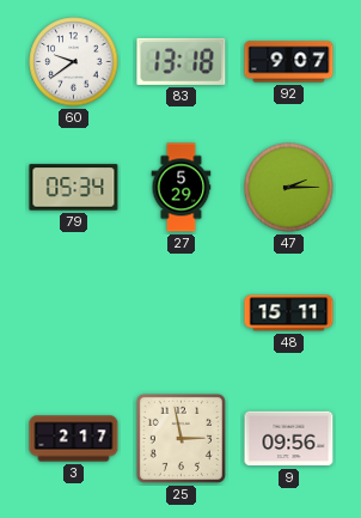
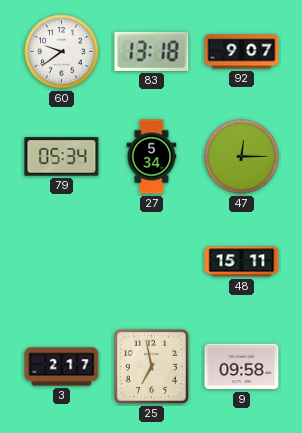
27: 5:29 -> 5:34 (152, 157)
47: 2:15 -> 12:15 (242, 157)
25: 2:58 -> 6:58 (151, 366)
9: 09:56 -> 09:58 (242, 367)
